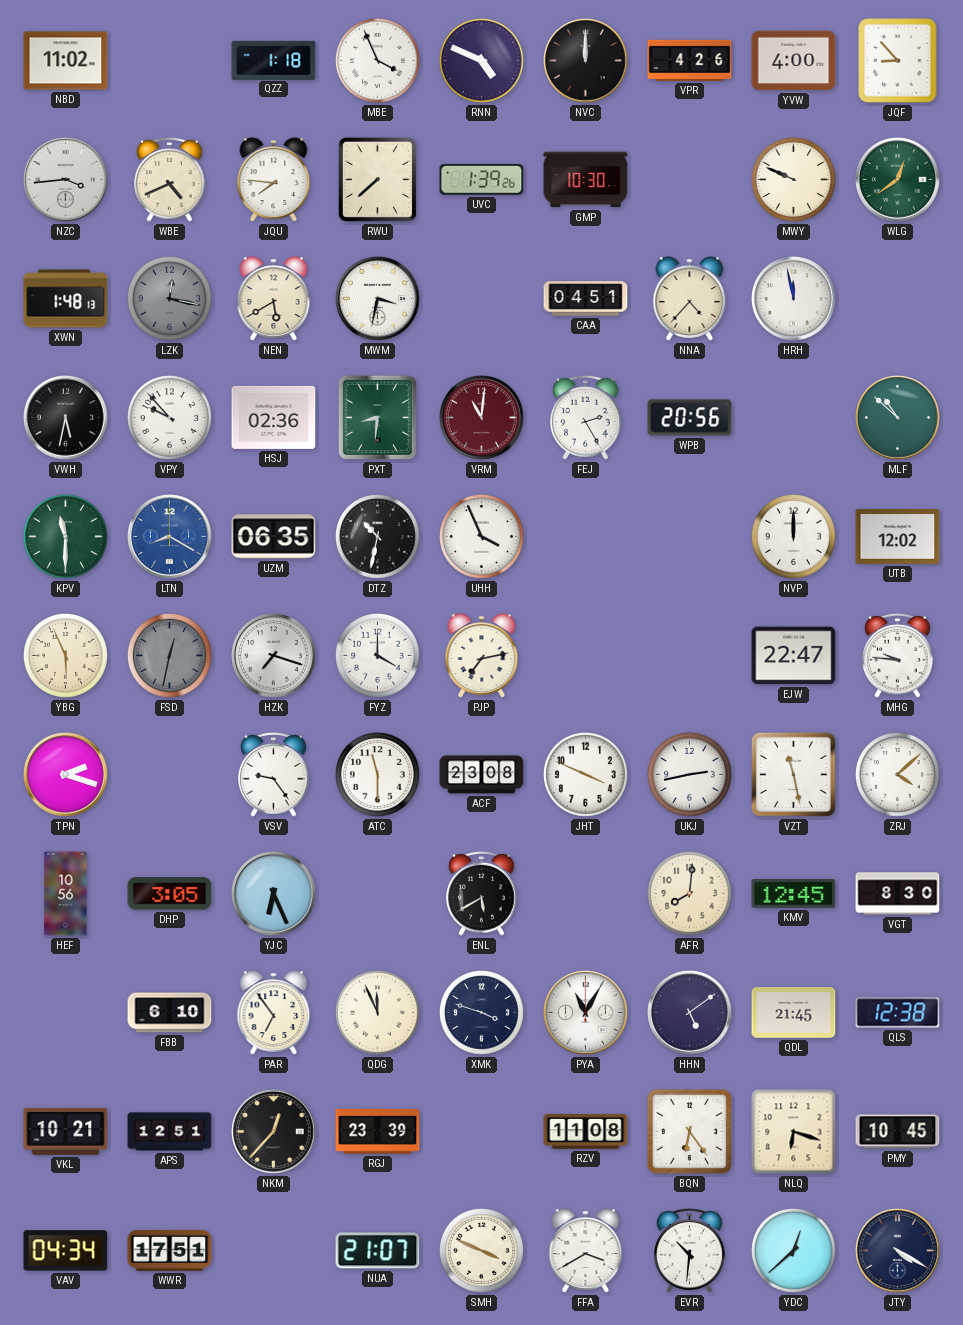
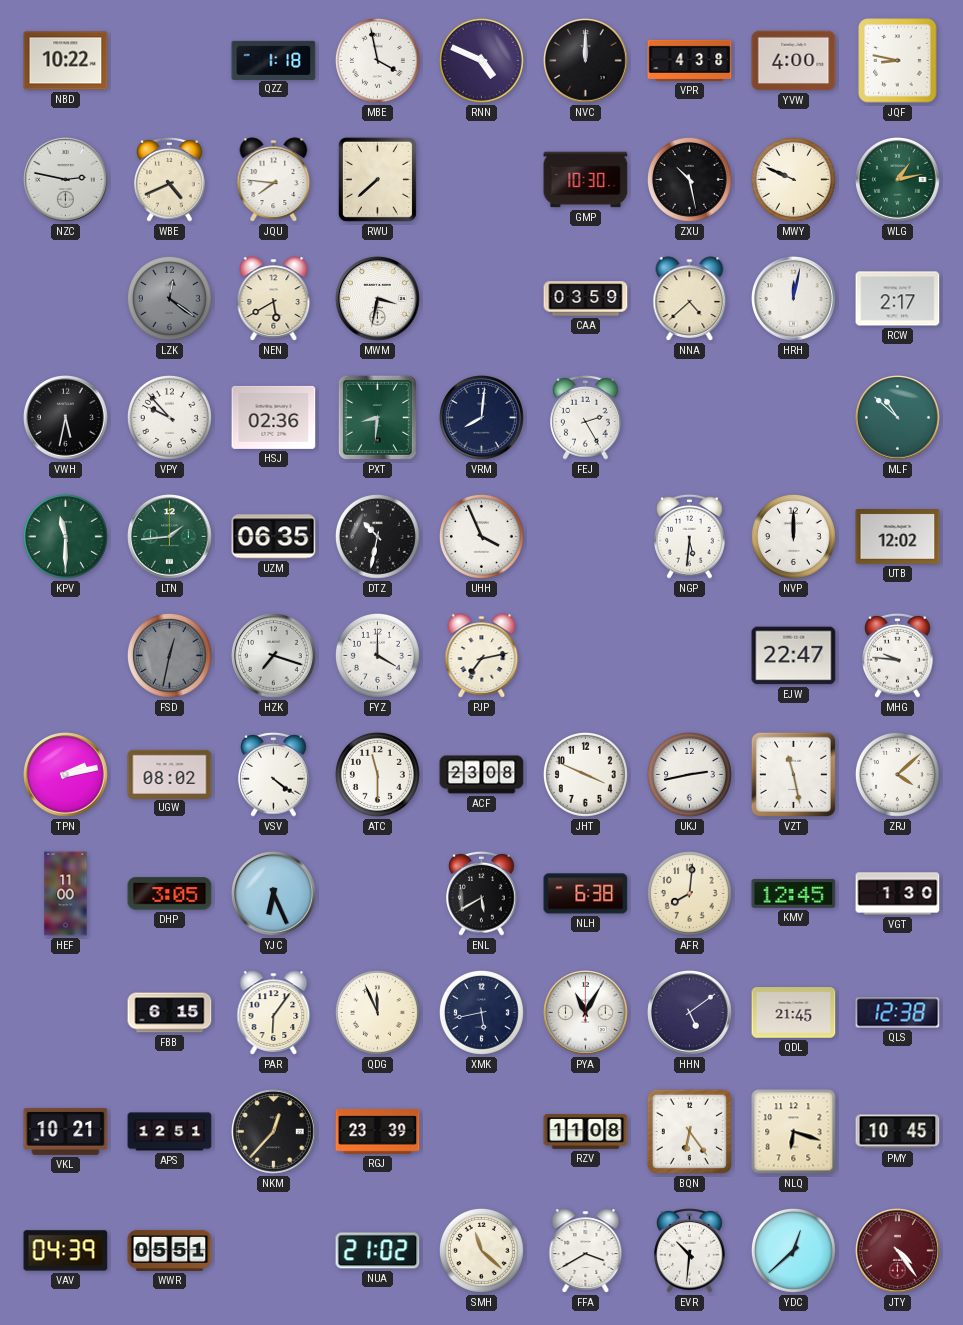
NBD: 11:02 -> 10:22 (66, 61)
MBE: 3:56 -> 3:58 (377, 60)
VPR: 4:26 -> 4:38 (690, 60)
JQF: 8:53 -> 8:47 (898, 61)
NZC: 3:44 -> 2:47 (66, 180)
UVC: 1:39 -> none (482, 180)
ZXU: none -> 10:28 (689, 179)
WLG: 12:39 -> 1:13 (898, 180)
XWN: 1:48 -> none (66, 299)
LZK: 12:17 -> 12:21 (169, 298)
CAA: 04:51 -> 03:59 (586, 299)
NNA: 4:37 -> 4:38 (690, 299)
HRH: 11:58 -> 12:02 (794, 299)
RCW: none -> 2:17 (898, 299)
VRM: 11:01 -> 8:01 (482, 418)
VRM dial: burgundy -> navy (482, 418)
WPB: 20:56 -> none (690, 418)
LTN: 8:20 -> 1:44 (170, 537)
LTN dial: blue -> green (170, 537)
NGP: none -> 5:31 (690, 536)
YBG: 5:56 -> none (65, 655)
TPN: 2:18 -> 2:13 (66, 775)
UGW: none -> 08:02 (170, 774)
VSV: 9:24 -> 4:21 (274, 774)
HEF: 10:56 -> 11:00 (66, 894)
NLH: none -> 6:38 (586, 894)
VGT: 8:30 -> 1:30 (898, 894)
FBB: 6:10 -> 6:15 (170, 1013)
PAR: 6:54 -> 6:06 (274, 1013)
XMK: 3:48 -> 5:43 (481, 1012)
VAV: 04:34 -> 04:39 (66, 1251)
WWR: 17:51 -> 05:51 (170, 1250)
NUA: 21:07 -> 21:02 (378, 1251)
SMH: 3:49 -> 11:22 (481, 1250)
JTY: 4:20 -> 4:24 (898, 1251)
JTY dial: navy -> burgundy (898, 1251)
